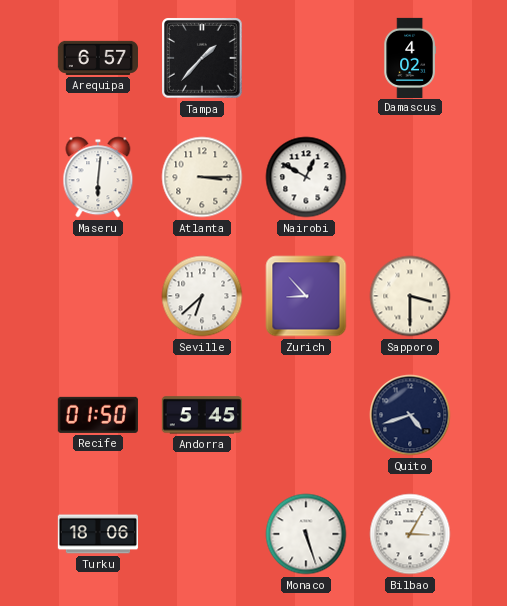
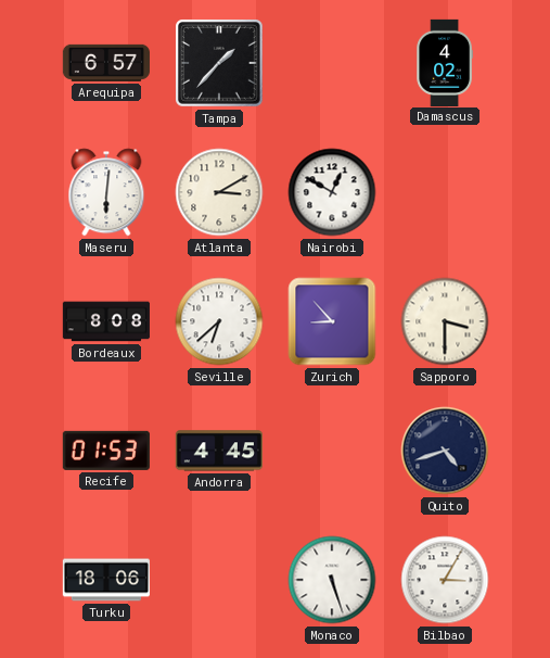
Atlanta: 3:15 -> 3:10 (219, 192)
Bordeaux: none -> 8:08 (106, 321)
Recife: 01:50 -> 01:53 (106, 451)
Andorra: 5:45 -> 4:45 (219, 451)
